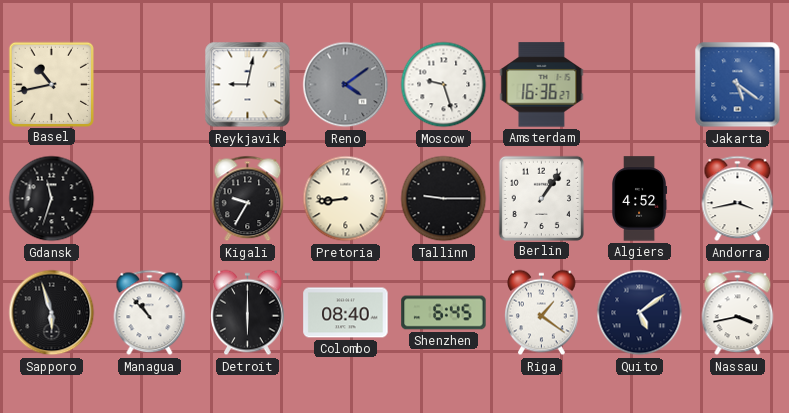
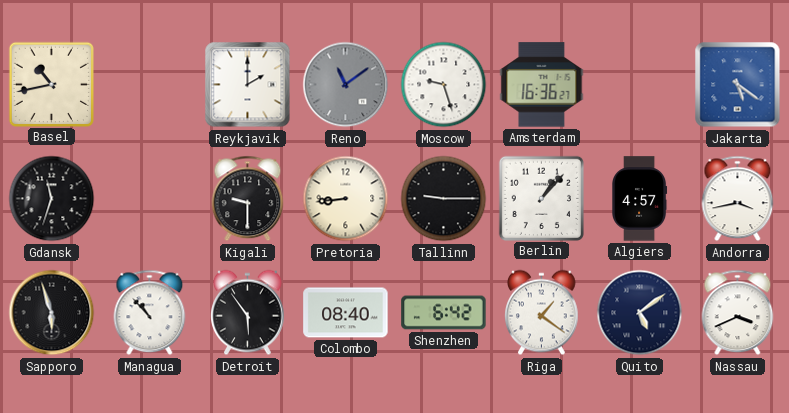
Reykjavik: 9:02 -> 2:00 (248, 85)
Reno: 4:09 -> 11:09 (346, 85)
Kigali: 9:35 -> 9:30 (248, 199)
Berlin: 1:06 -> 1:07 (541, 198)
Algiers: 4:52 -> 4:57 (640, 199)
Detroit: 6:00 -> 5:54 (248, 313)
Shenzhen: 6:45 -> 6:42 (444, 313)
Nassau: 3:43 -> 3:41 (738, 313)
